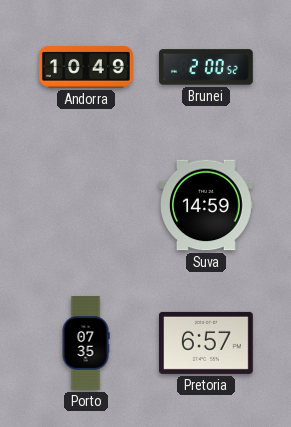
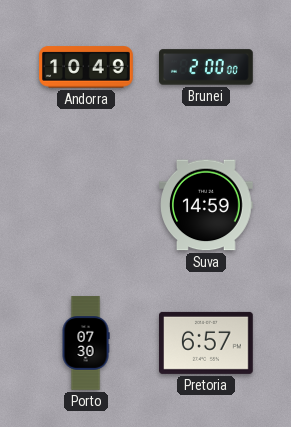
Brunei: 2:00:52 -> 2:00:00 (207, 67)
Porto: 07:35 -> 07:30 (86, 343)
